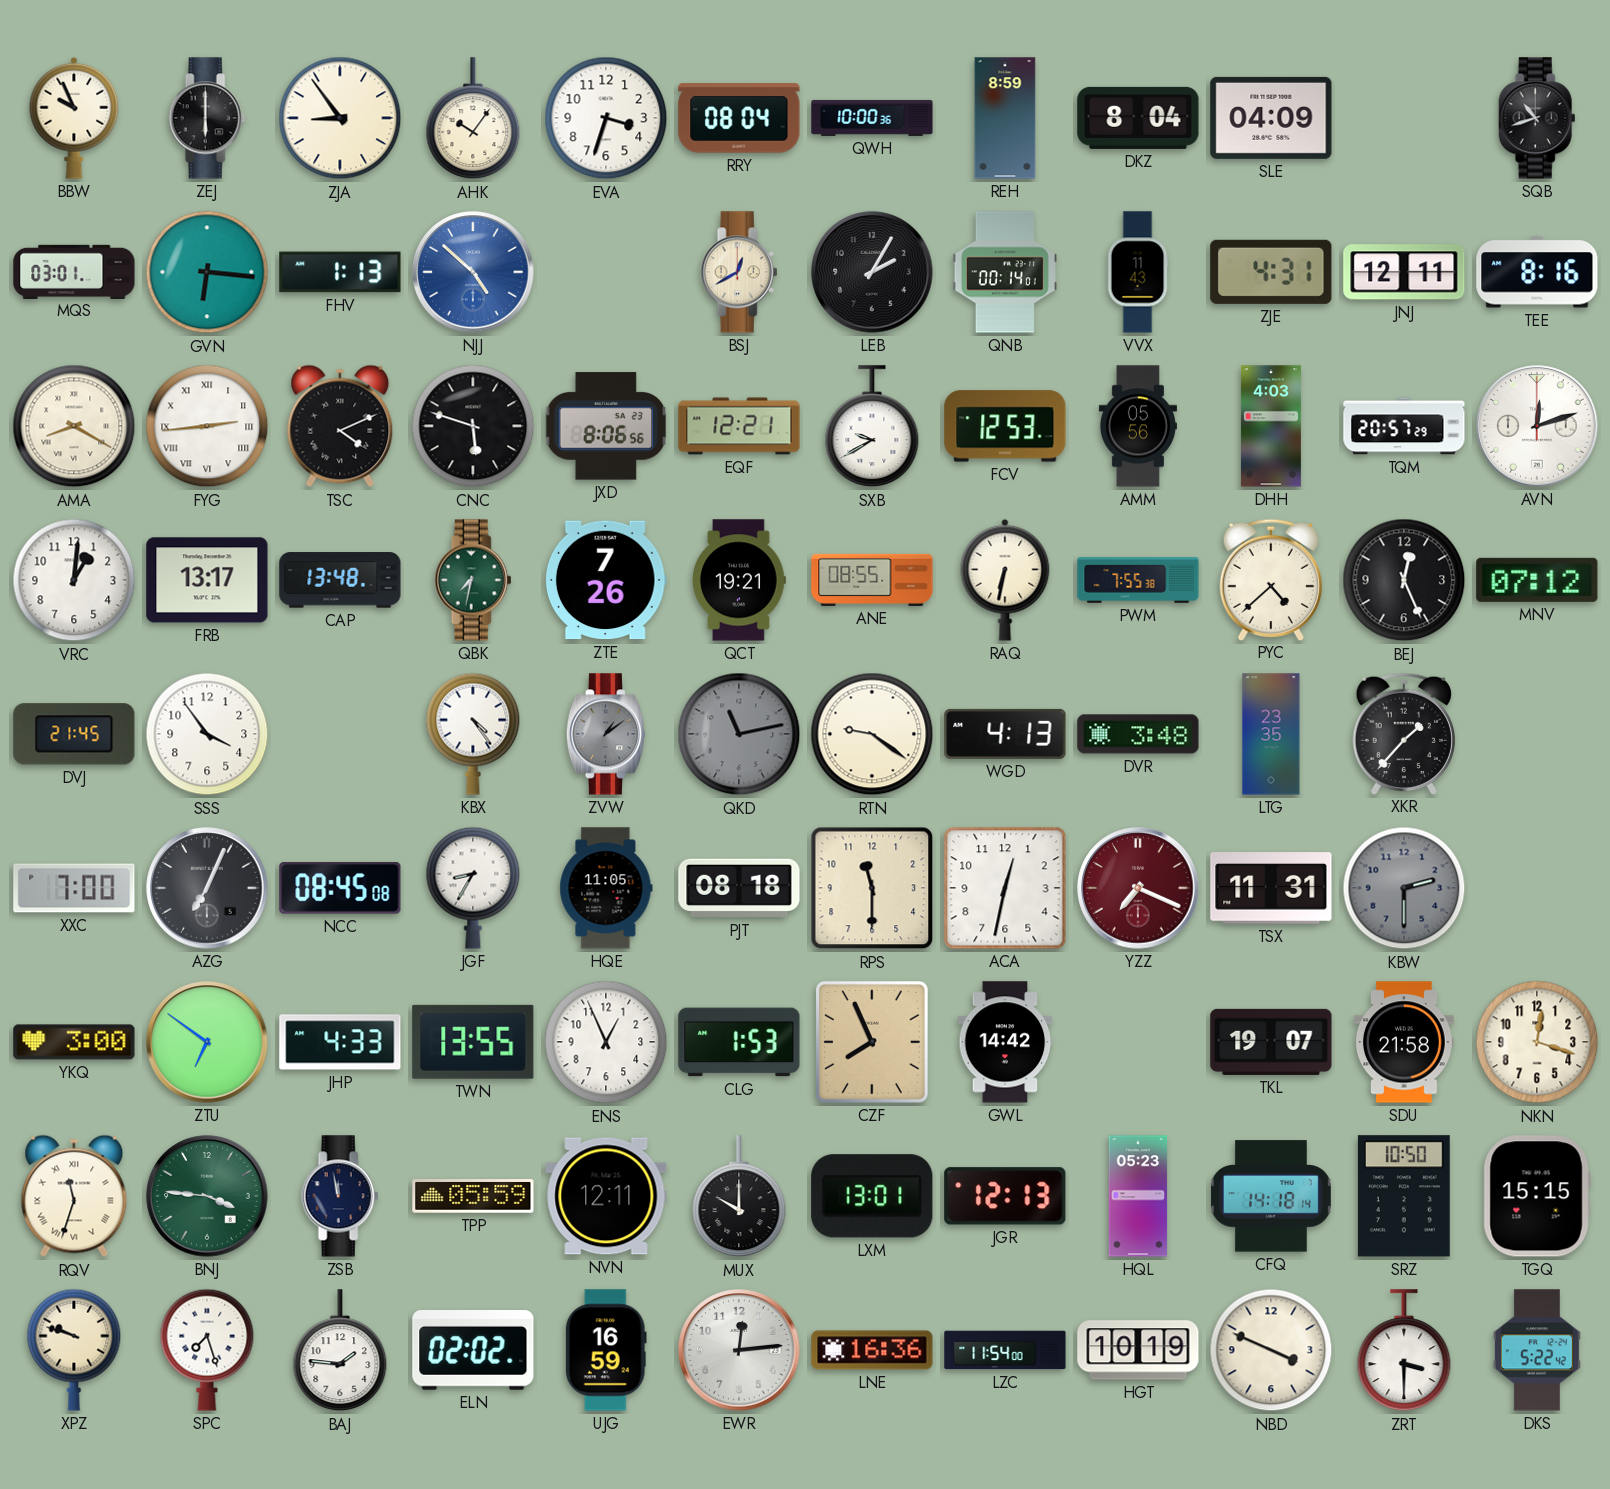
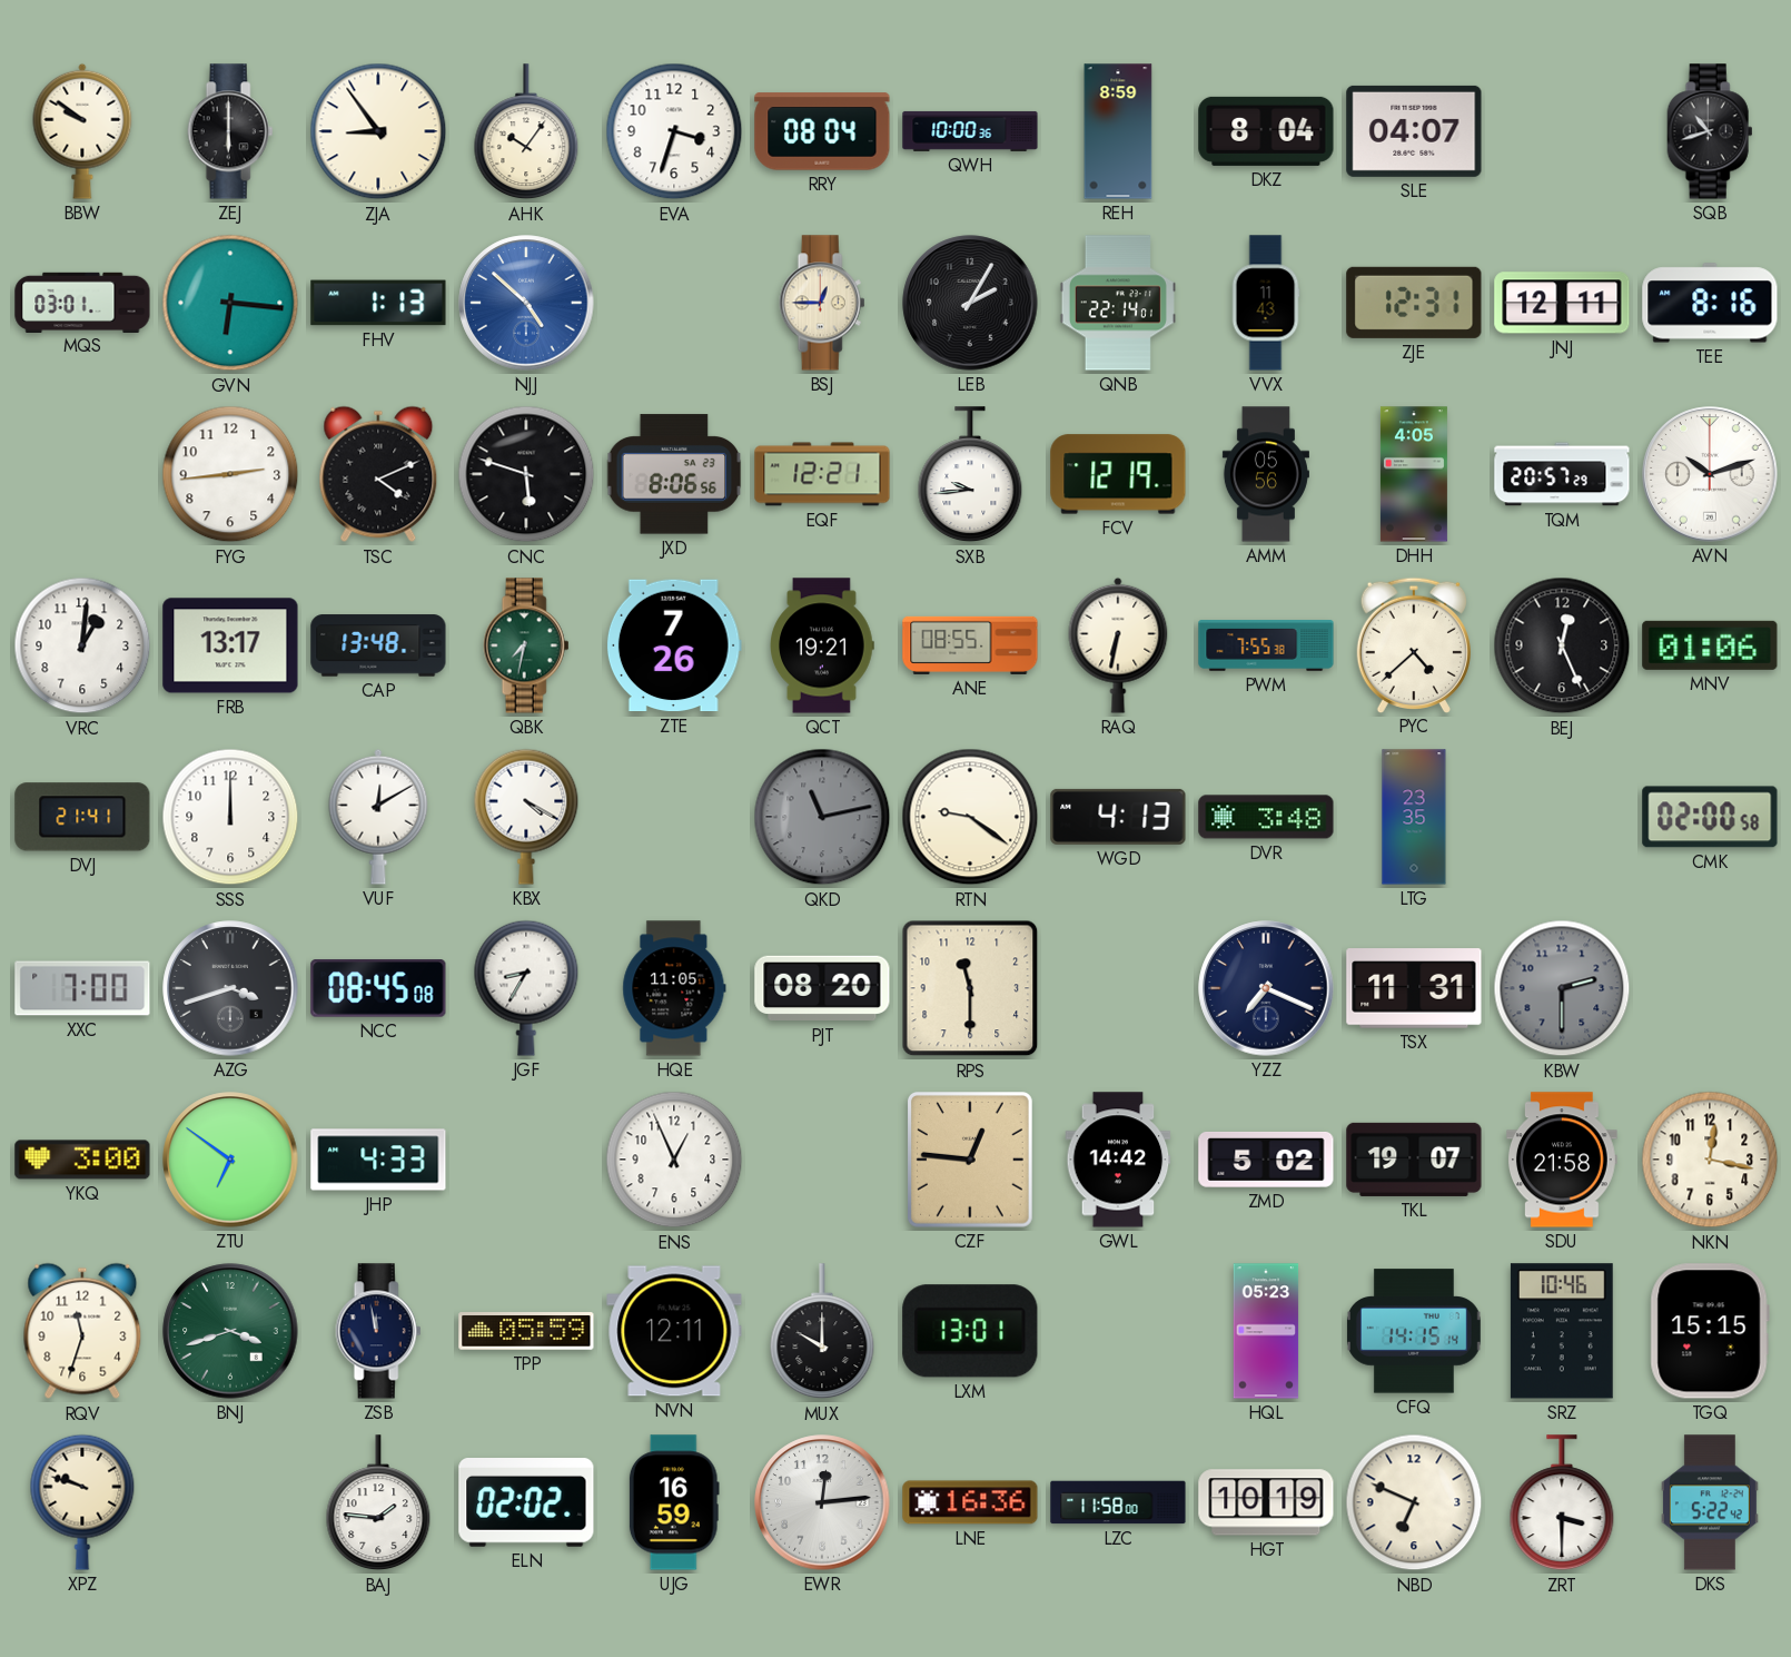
BBW: 9:56 -> 9:51 (82, 131)
SLE: 04:09 -> 04:07 (1414, 131)
BSJ: 12:40 -> 12:45 (822, 303)
QNB: 00:14 -> 22:14 (1118, 303)
ZJE: 4:31 -> 12:31 (1414, 303)
AMA: 8:20 -> none (74, 426)
FYG numerals: Roman -> Arabic (230, 474)
SXB: 9:40 -> 9:44 (970, 475)
FCV: 12:53 -> 12:19 (1118, 474)
DHH: 4:03 -> 4:05 (1414, 474)
AVN: 12:12 -> 10:12 (1710, 474)
MNV: 07:12 -> 01:06 (1710, 645)
DVJ: 21:45 -> 21:41 (82, 817)
SSS: 3:54 -> 12:00 (230, 817)
VUF: none -> 12:10 (378, 817)
KBX: 4:24 -> 4:20 (526, 817)
ZVW: 1:09 -> none (605, 734)
XKR: 1:37 -> none (1403, 733)
CMK: none -> 02:00 (1710, 817)
AZG: 7:04 -> 3:42 (230, 988)
PJT: 08:18 -> 08:20 (822, 988)
ACA: 12:32 -> none (1005, 888)
YZZ dial: burgundy -> navy (1266, 988)
TWN: 13:55 -> none (473, 1042)
CLG: 1:53 -> none (739, 1042)
CZF: 7:56 -> 12:46 (970, 1161)
ZMD: none -> 5:02 (1266, 1160)
NKN: 12:18 -> 12:17 (1710, 1160)
RQV numerals: Roman -> Arabic (82, 1331)
BNJ: 3:46 -> 3:42 (230, 1331)
JGR: 12:13 -> none (1005, 1196)
CFQ: 14:18 -> 14:15 (1414, 1331)
SRZ: 10:50 -> 10:46 (1562, 1331)
SPC: 7:27 -> none (207, 1350)
LZC: 11:54 -> 11:58 (1118, 1502)
NBD: 3:49 -> 6:49 (1414, 1502)
